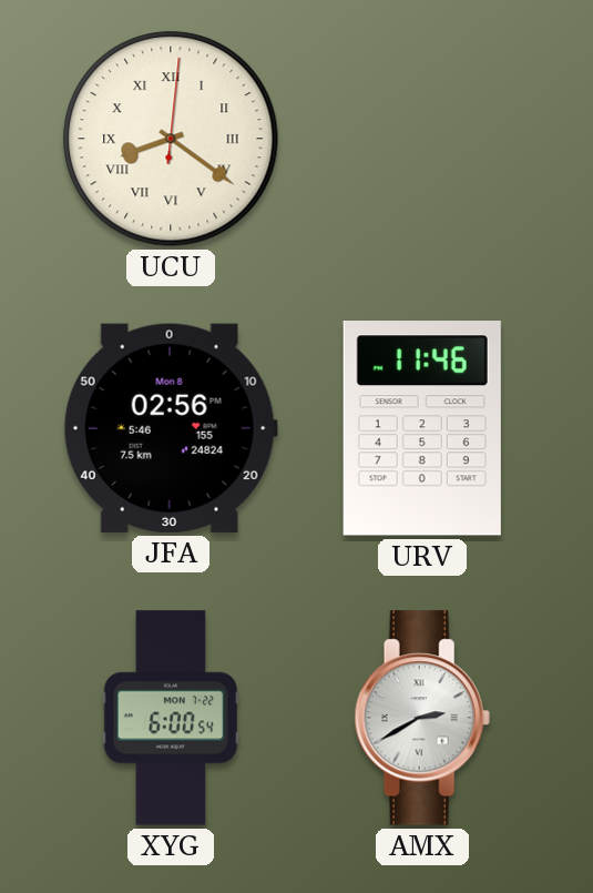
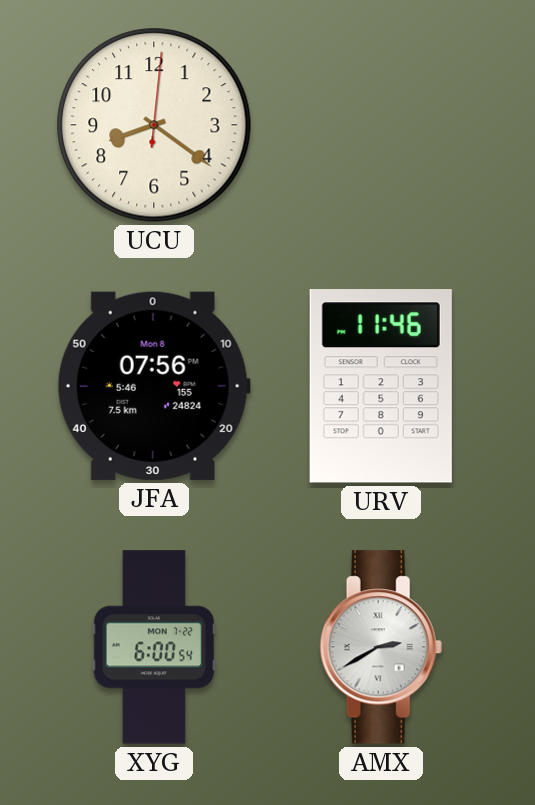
UCU numerals: Roman -> Arabic (154, 125)
JFA: 02:56 -> 07:56 (154, 386)
